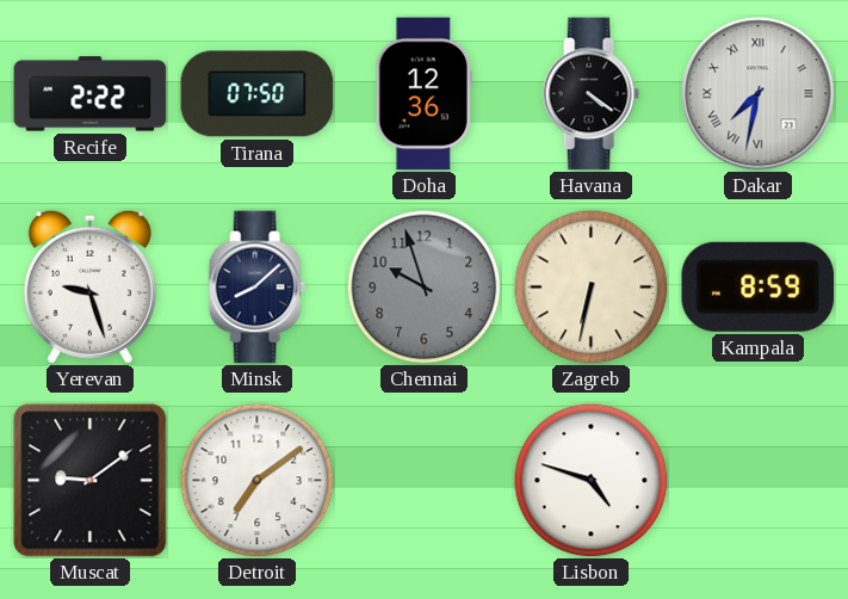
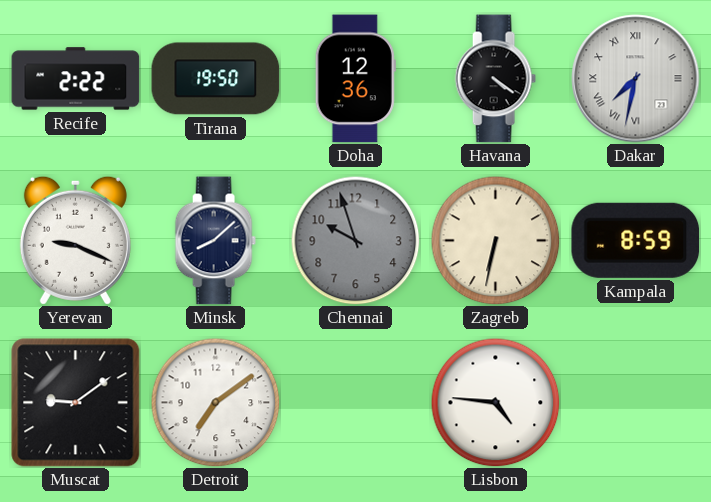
Tirana: 07:50 -> 19:50 (216, 79)
Yerevan: 9:27 -> 9:19 (75, 240)
Lisbon: 4:48 -> 4:46 (495, 402)
